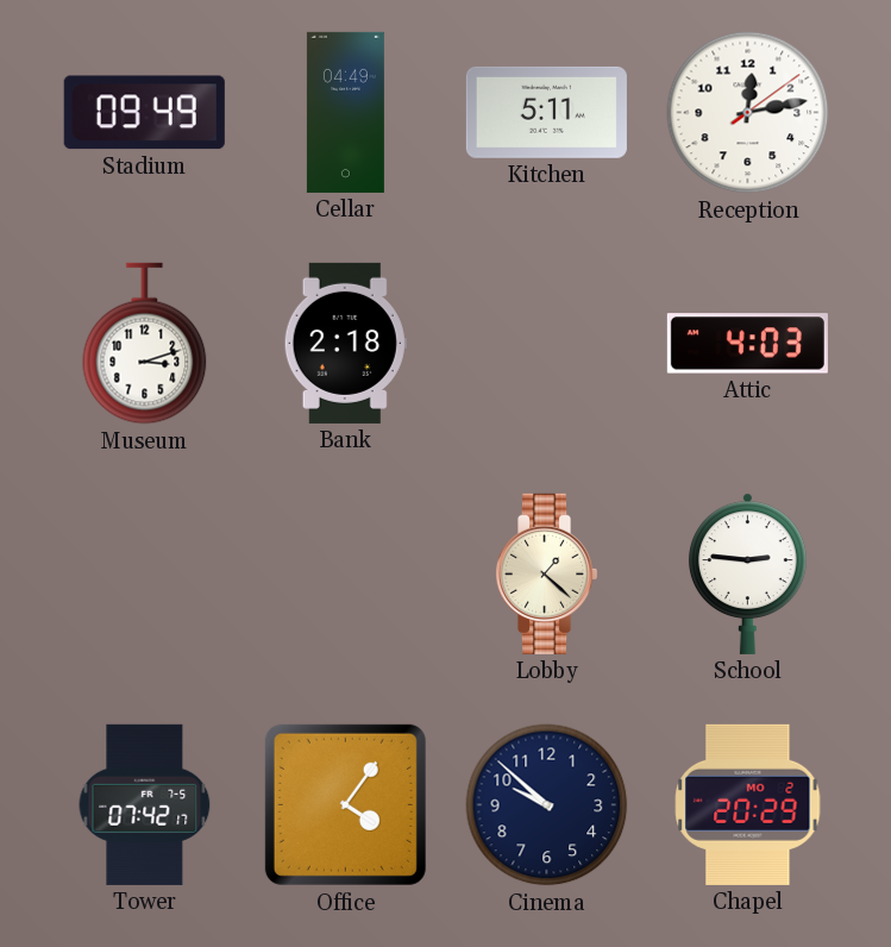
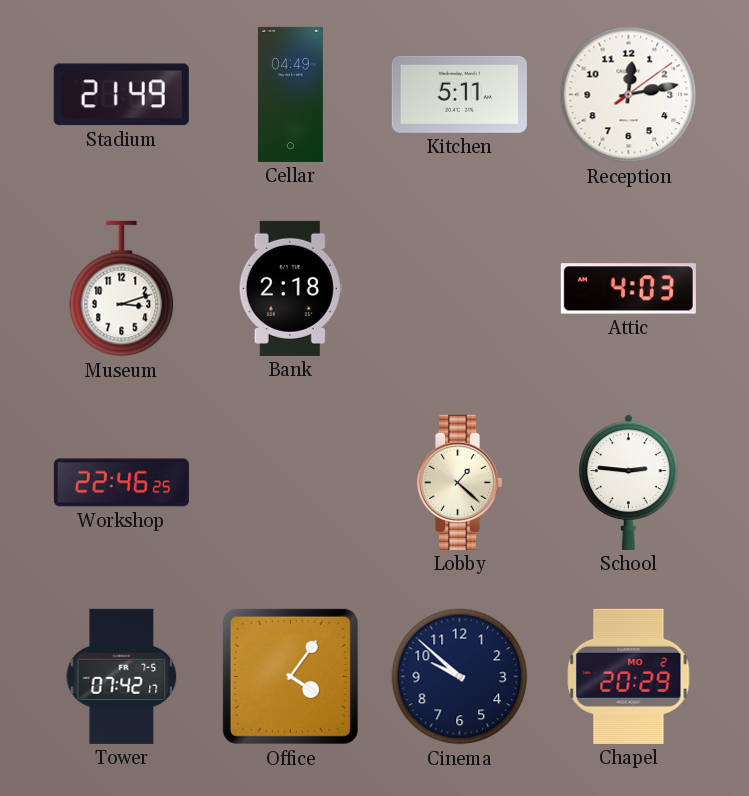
Stadium: 09:49 -> 21:49 (121, 95)
Workshop: none -> 22:46 (121, 483)
